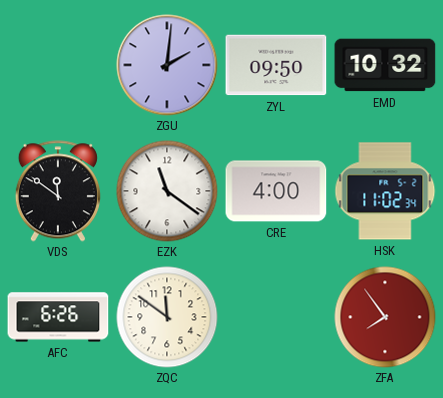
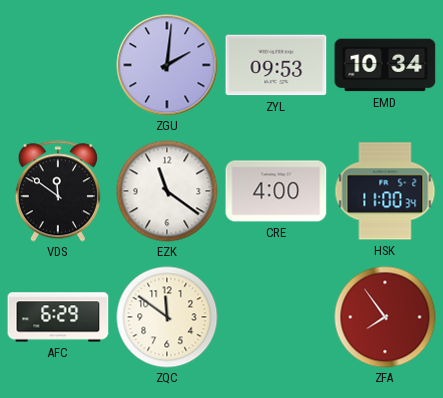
ZYL: 09:50 -> 09:53 (276, 65)
EMD: 10:32 -> 10:34 (385, 65)
HSK: 11:02 -> 11:00 (385, 191)
AFC: 6:26 -> 6:29 (58, 317)
